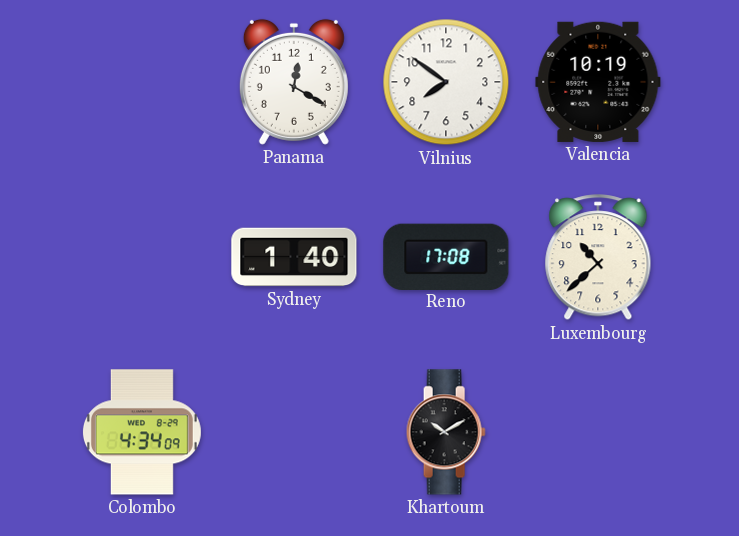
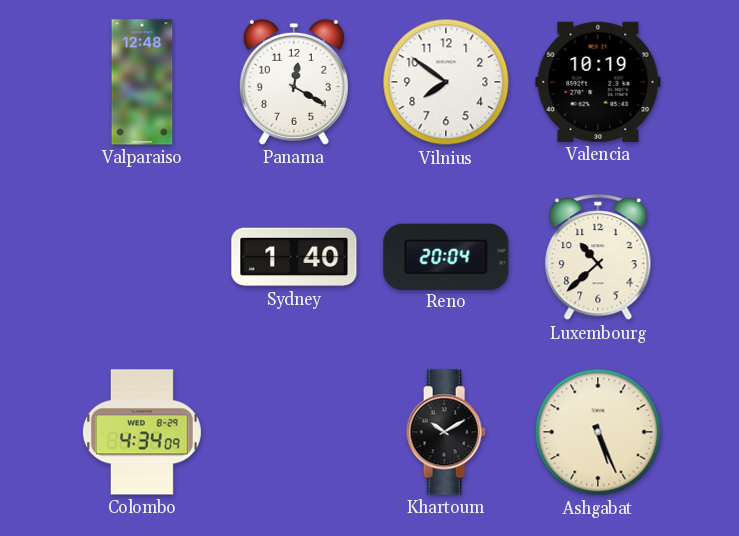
Valparaiso: none -> 12:48 (142, 82)
Reno: 17:08 -> 20:04 (446, 256)
Ashgabat: none -> 5:26 (598, 432)
